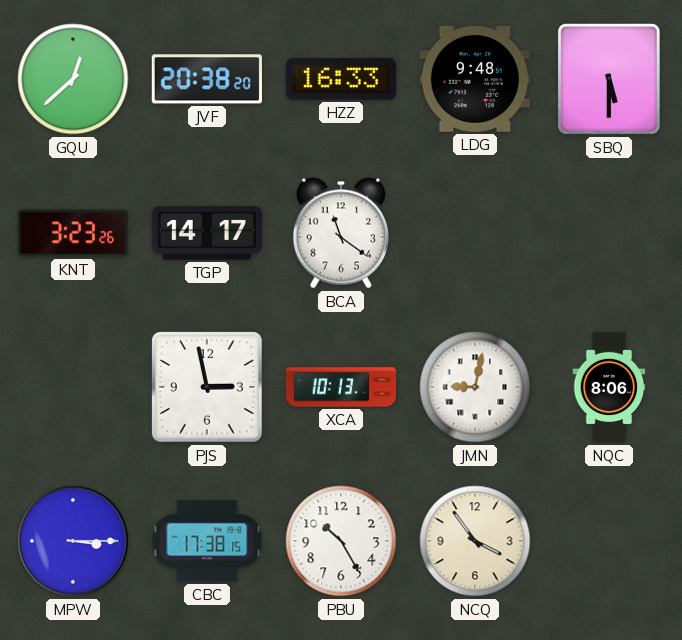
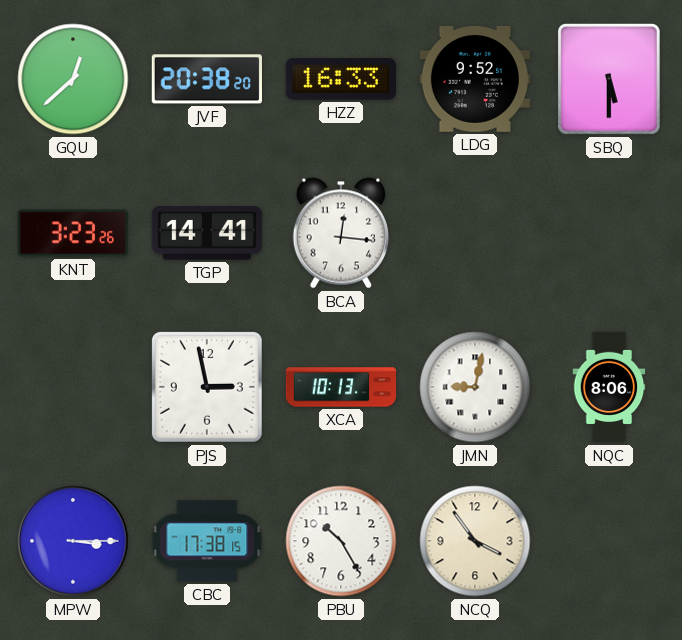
LDG: 9:48 -> 9:52 (475, 79)
TGP: 14:17 -> 14:41 (206, 233)
BCA: 11:21 -> 12:16 (341, 233)
